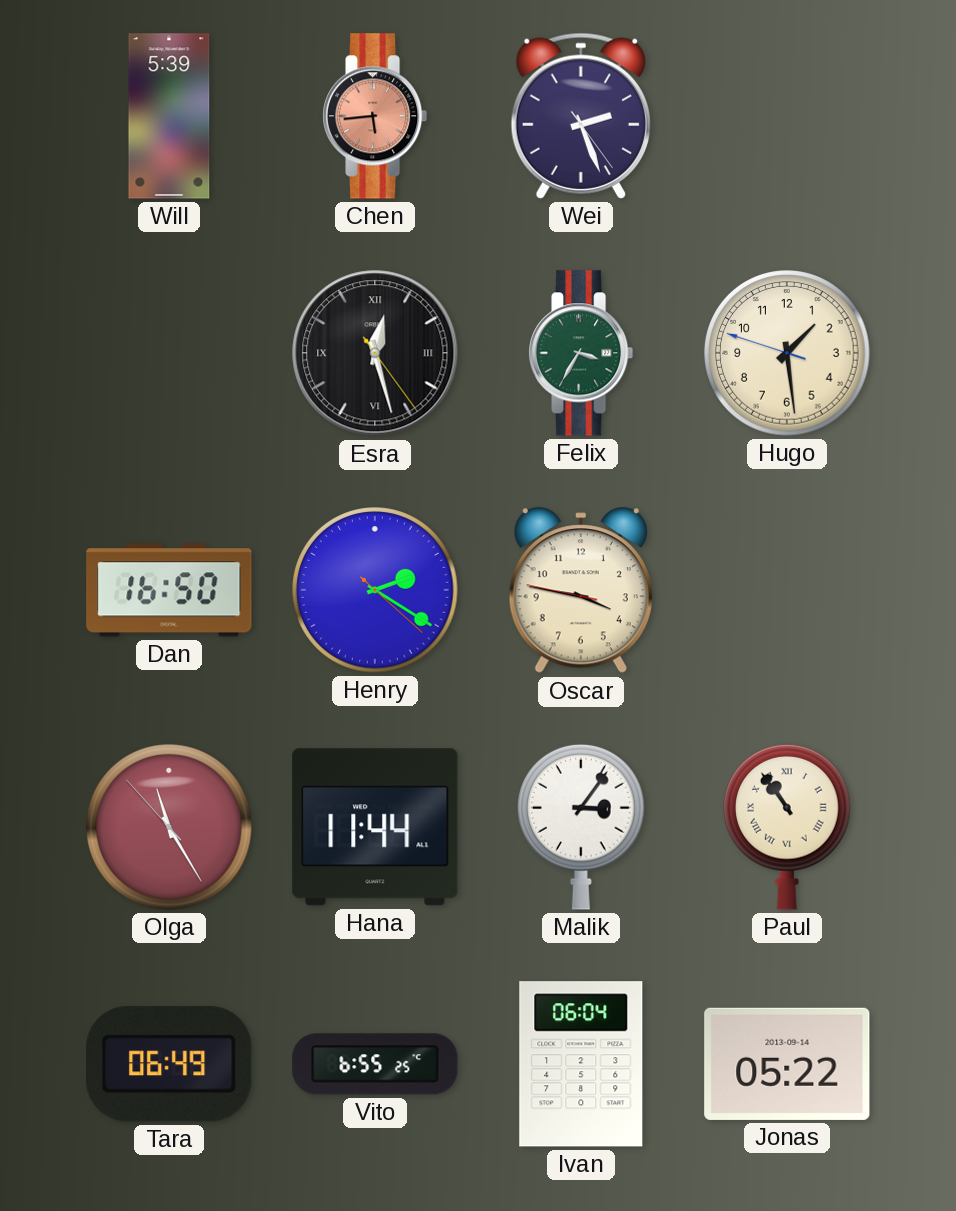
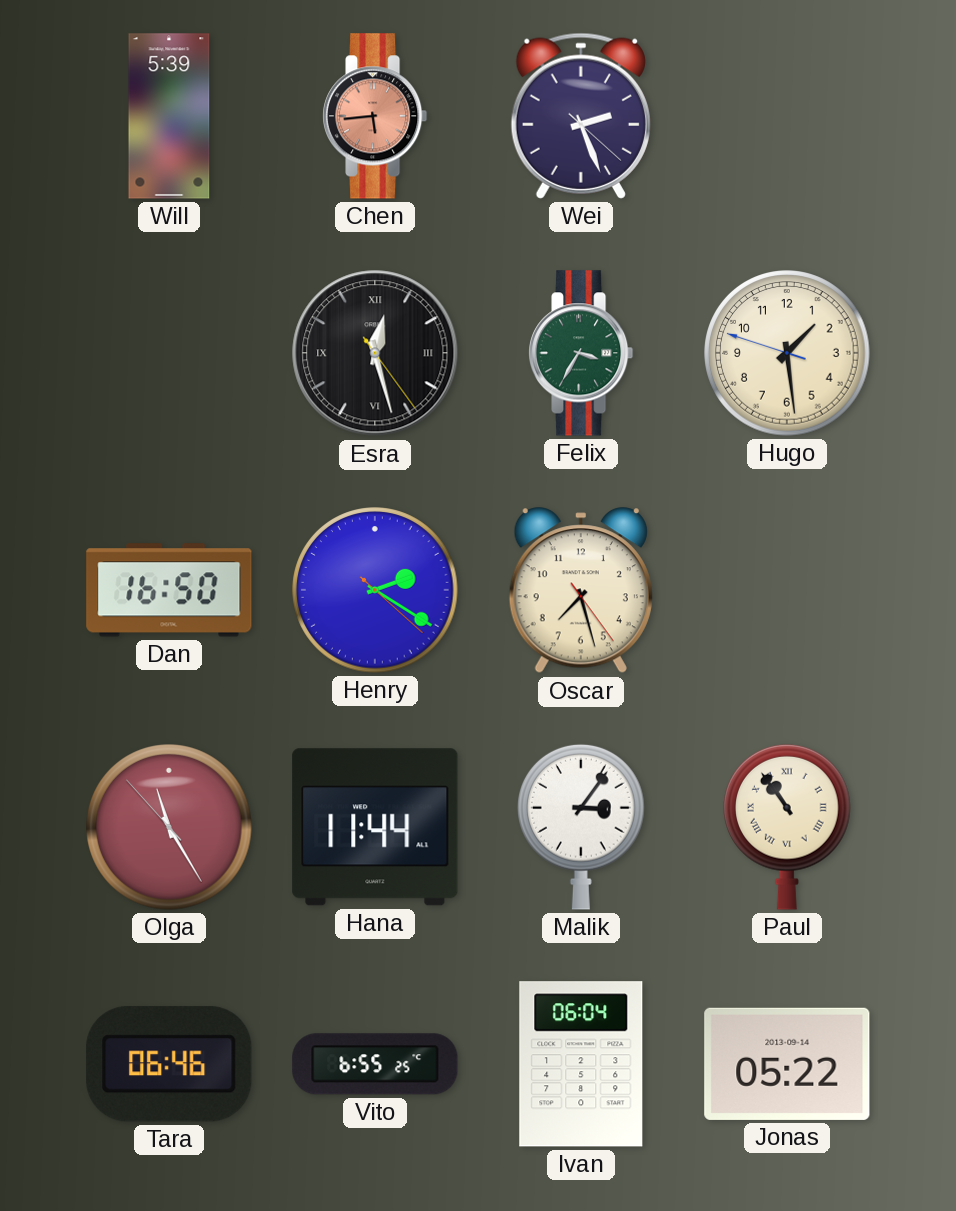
Wei: 2:26:24 -> 2:26:22 (581, 116)
Oscar: 3:46 -> 7:27 (581, 591)
Tara: 06:49 -> 06:46 (169, 1064)
